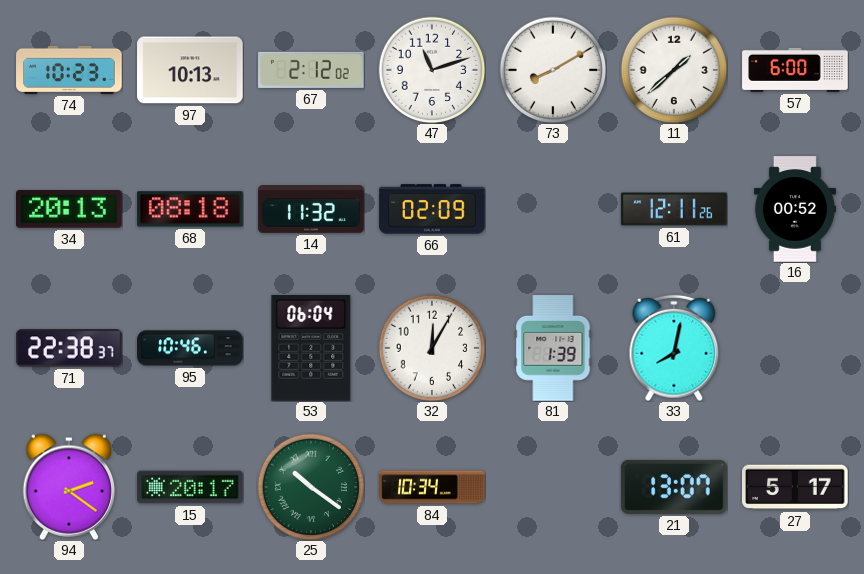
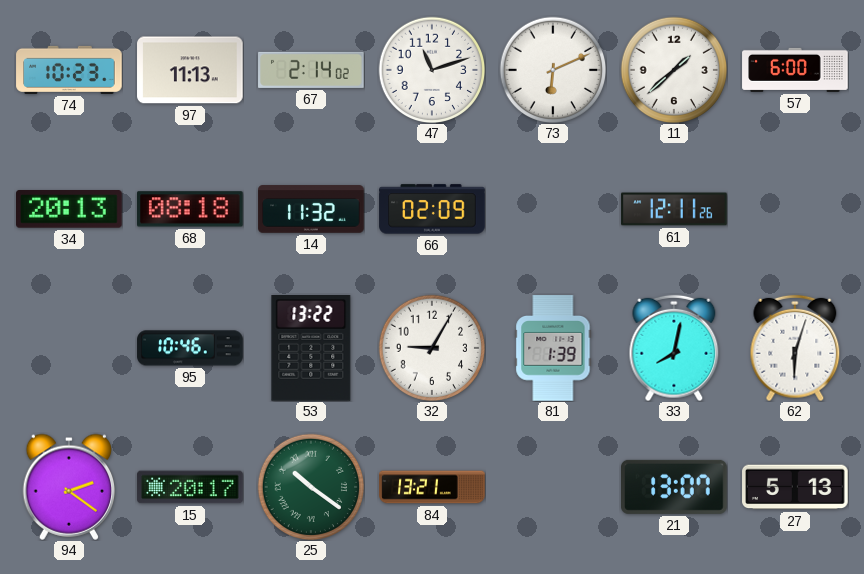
97: 10:13 -> 11:13 (190, 70)
67: 2:12 -> 2:14 (311, 70)
73: 8:10 -> 6:11 (553, 70)
16: 00:52 -> none (795, 209)
71: 22:38 -> none (70, 348)
53: 06:04 -> 13:22 (311, 349)
32: 12:05 -> 9:05 (432, 348)
62: none -> 6:03 (795, 348)
84: 10:34 -> 13:21 (432, 487)
27: 5:17 -> 5:13 (795, 487)
